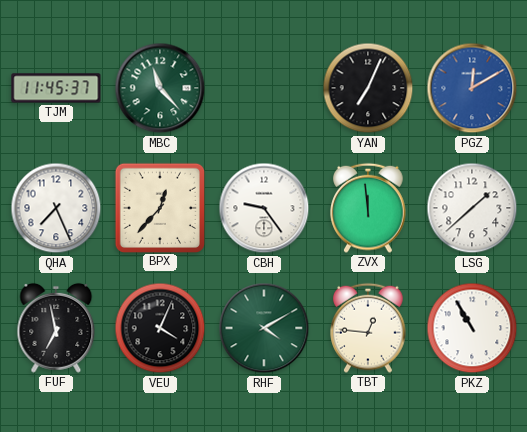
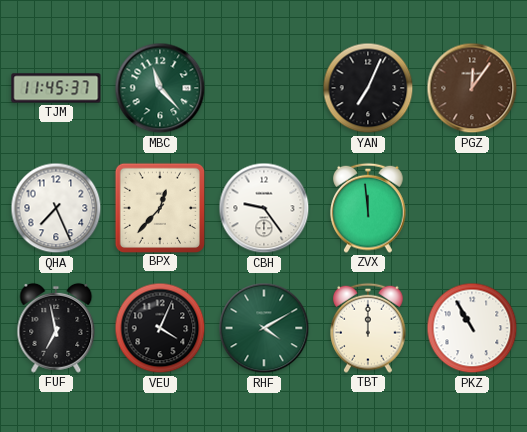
PGZ: 12:10 -> 12:06 (472, 88)
PGZ dial: blue -> brown (472, 88)
LSG: 1:38 -> none (472, 208)
TBT: 12:46 -> 12:00 (368, 328)
